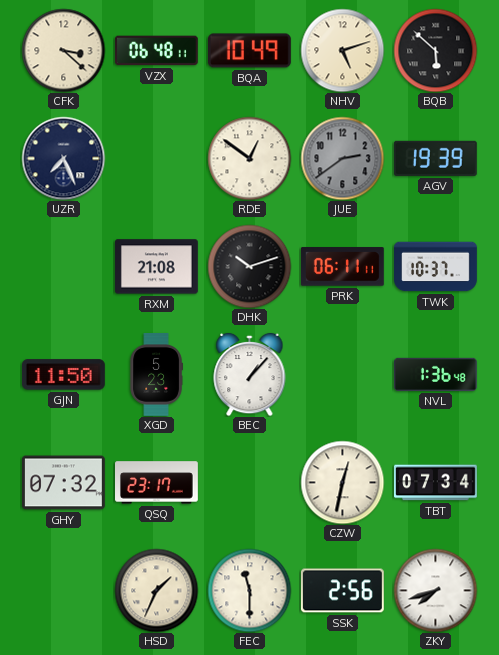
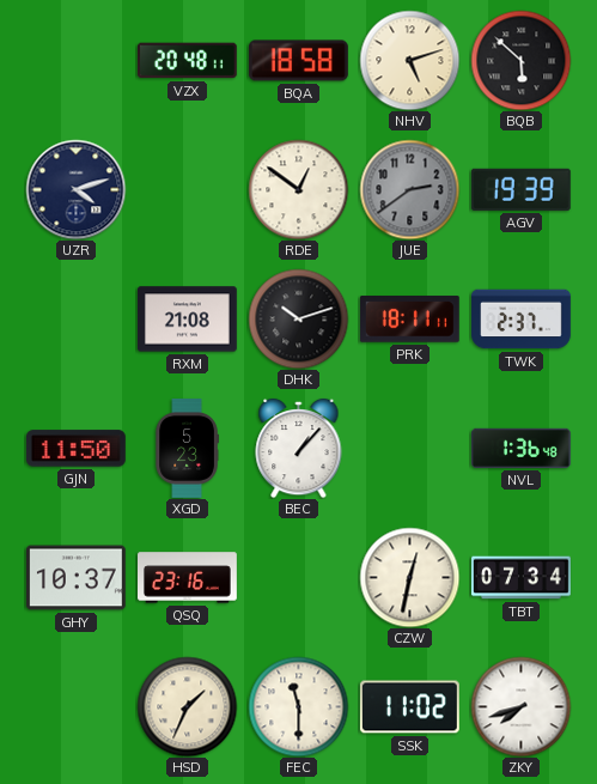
CFK: 3:22 -> none (63, 50)
VZX: 06:48 -> 20:48 (187, 61)
BQA: 10:49 -> 18:58 (299, 61)
UZR: 7:26 -> 4:12 (75, 189)
PRK: 06:11 -> 18:11 (409, 320)
TWK: 10:37 -> 2:37 (522, 320)
GHY: 07:32 -> 10:37 (75, 578)
QSQ: 23:17 -> 23:16 (188, 578)
SSK: 2:56 -> 11:02 (409, 707)
